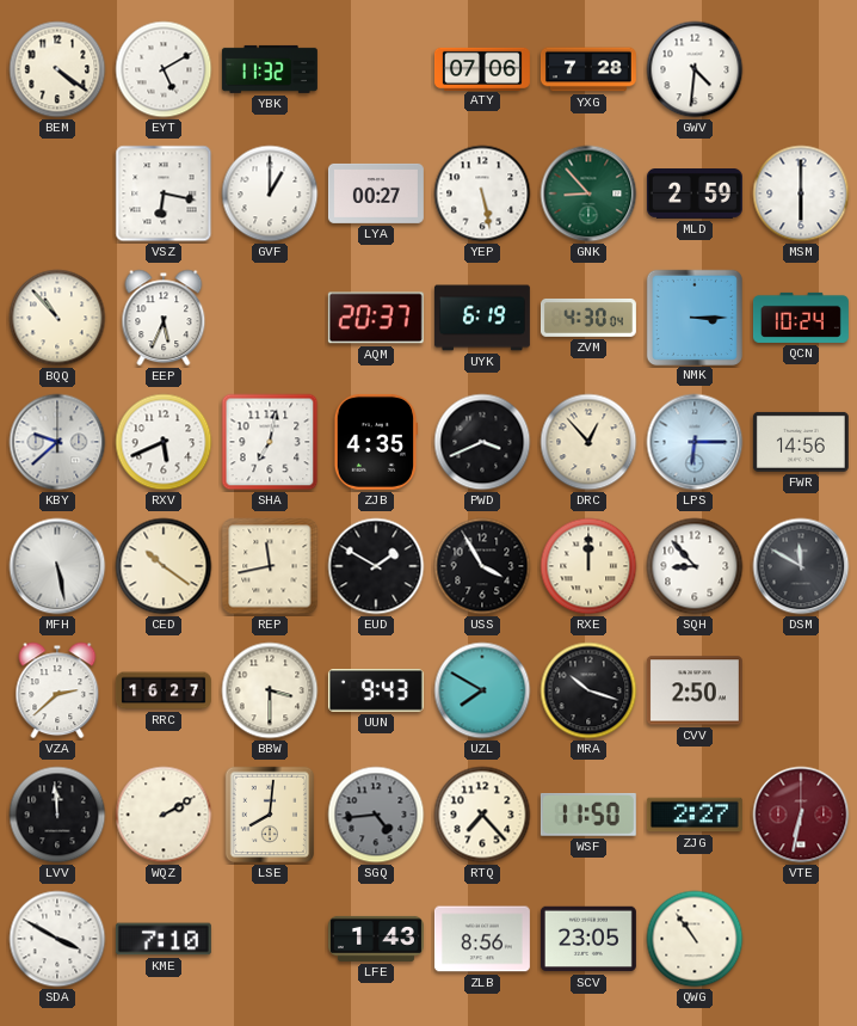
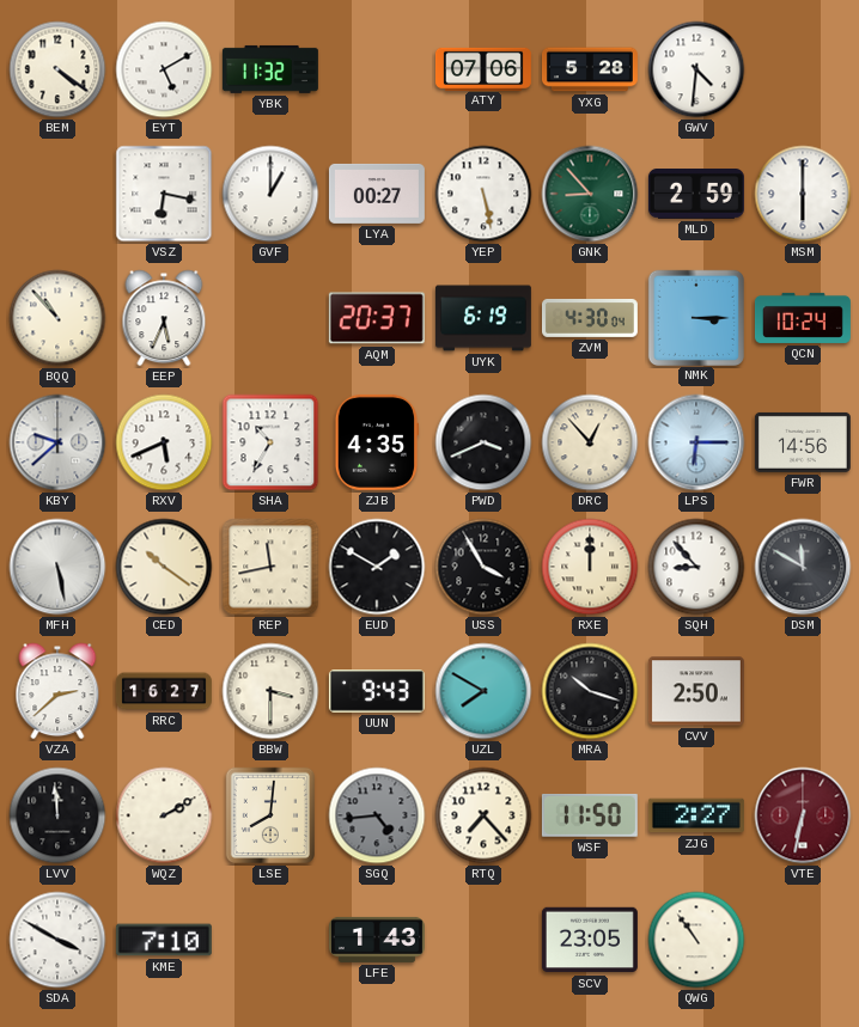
YXG: 7:28 -> 5:28 (590, 69)
SHA: 7:02 -> 10:35 (270, 442)
ZLB: 8:56 -> none (482, 939)
